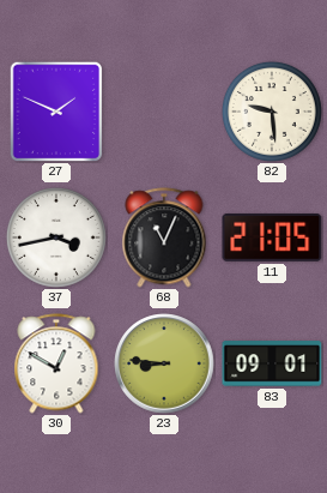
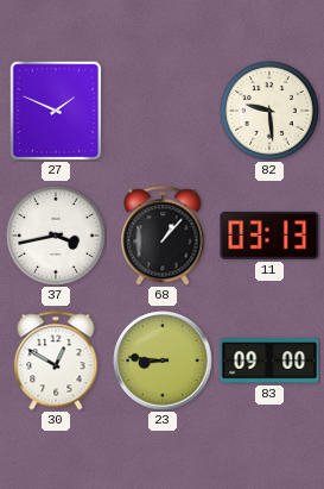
68: 11:04 -> 1:07 (163, 236)
11: 21:05 -> 03:13 (269, 236)
83: 09:01 -> 09:00 (269, 361)
